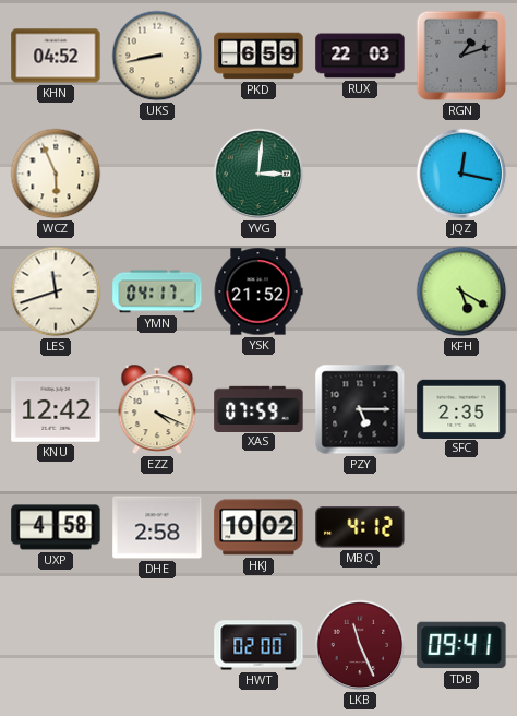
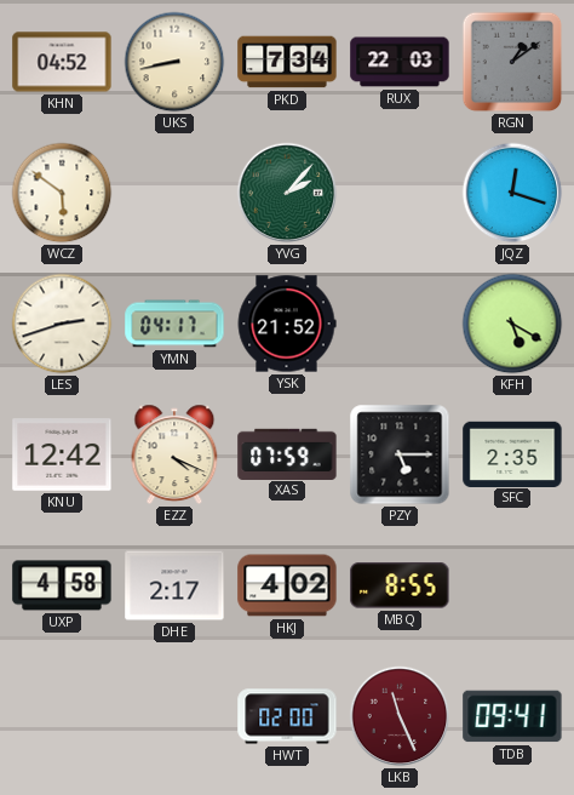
PKD: 6:59 -> 7:34 (287, 62)
RGN: 1:12 -> 1:09 (512, 62)
WCZ: 5:56 -> 5:51 (62, 193)
YVG: 3:01 -> 2:07 (287, 193)
JQZ: 12:17 -> 12:18 (512, 193)
LES: 11:42 -> 2:42 (62, 324)
DHE: 2:58 -> 2:17 (174, 585)
HKJ: 10:02 -> 4:02 (287, 585)
MBQ: 4:12 -> 8:55 (400, 585)
